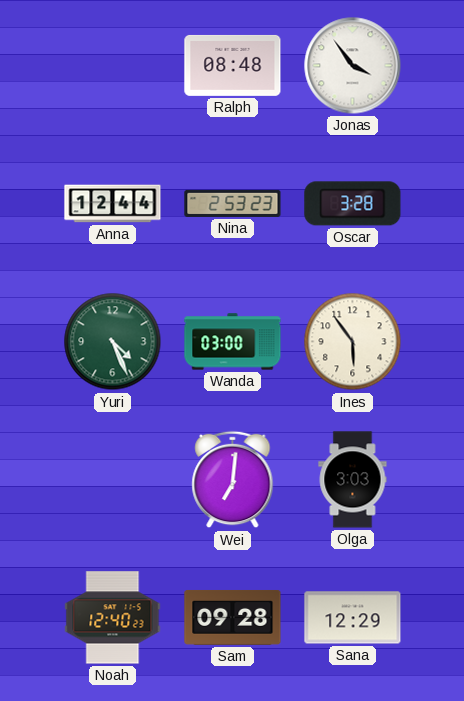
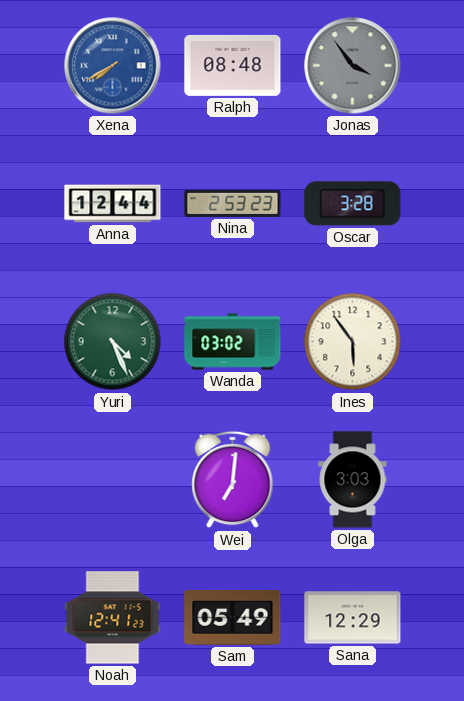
Xena: none -> 7:40 (113, 66)
Jonas dial: white -> grey (353, 66)
Wanda: 03:00 -> 03:02 (233, 342)
Noah: 12:40 -> 12:41 (113, 618)
Sam: 09:28 -> 05:49 (233, 617)
